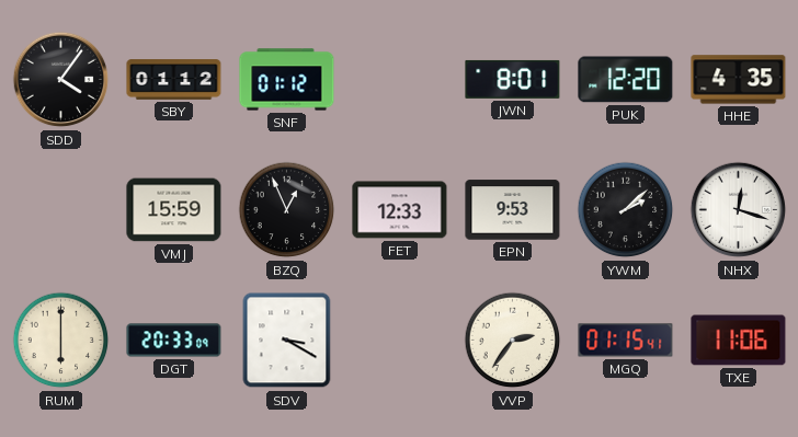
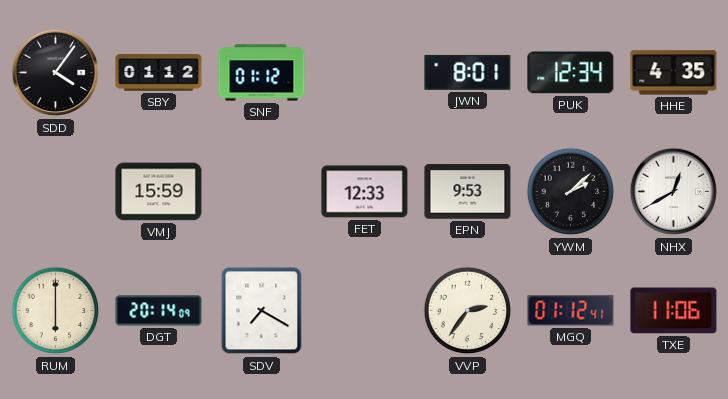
PUK: 12:20 -> 12:34 (571, 73)
BZQ: 12:56 -> none (287, 210)
NHX: 12:18 -> 12:40 (674, 192)
DGT: 20:33 -> 20:14 (159, 311)
SDV: 3:20 -> 7:20 (262, 311)
MGQ: 01:15 -> 01:12 (571, 311)
